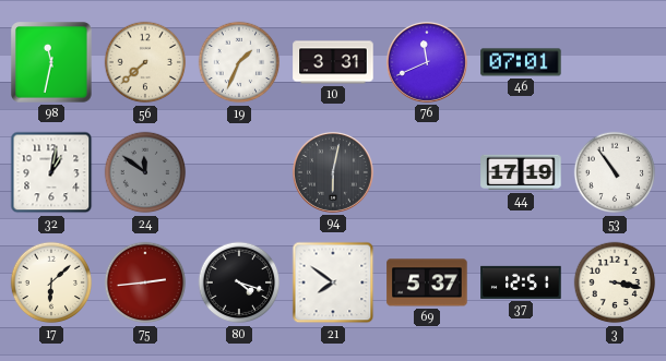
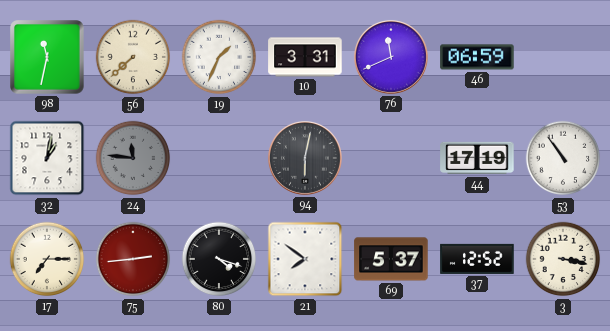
46: 07:01 -> 06:59 (477, 57)
24: 11:51 -> 11:46 (133, 158)
17: 6:08 -> 7:15 (47, 259)
37: 12:51 -> 12:52 (477, 259)
